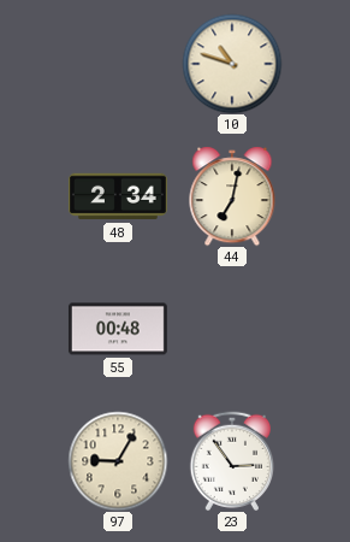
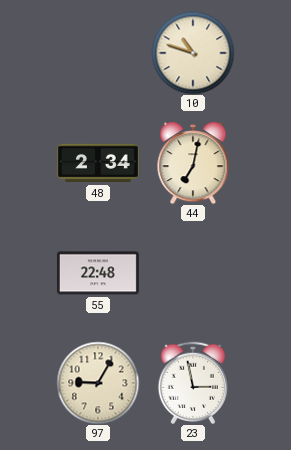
55: 00:48 -> 22:48 (98, 273)
23: 2:54 -> 2:58 (192, 382)
